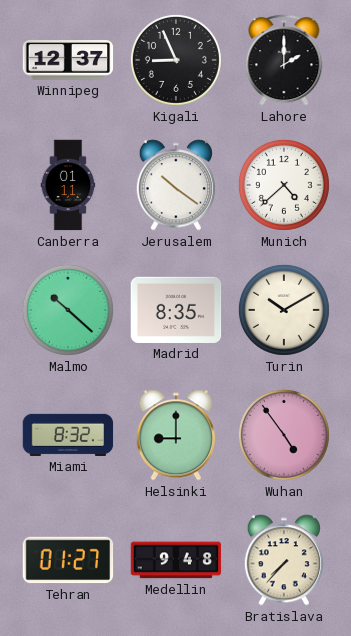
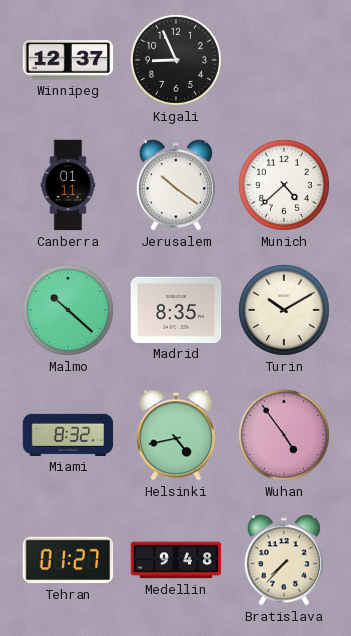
Lahore: 2:00 -> none (284, 60)
Helsinki: 9:00 -> 4:43 (176, 435)
